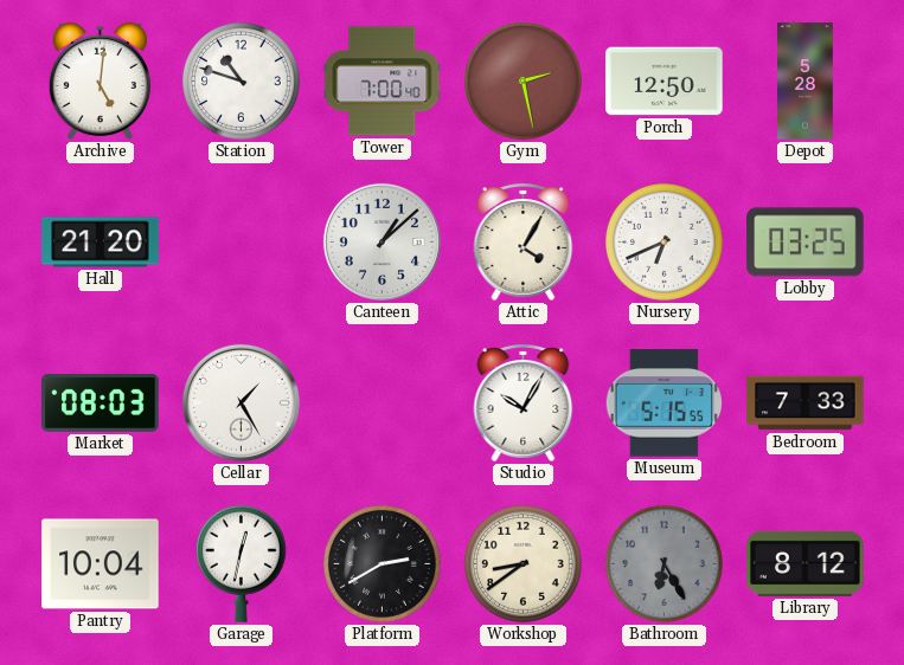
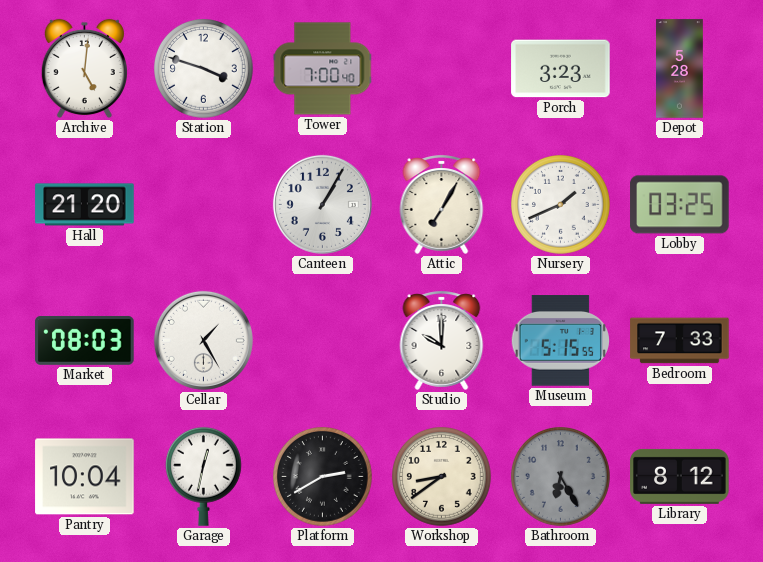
Station: 10:48 -> 3:48 (204, 69)
Gym: 2:28 -> none (524, 82)
Porch: 12:50 -> 3:23 (561, 69)
Canteen: 1:08 -> 1:05 (322, 204)
Attic: 4:05 -> 7:05 (442, 204)
Nursery: 6:41 -> 1:41 (561, 205)
Studio: 10:05 -> 10:00 (442, 340)
